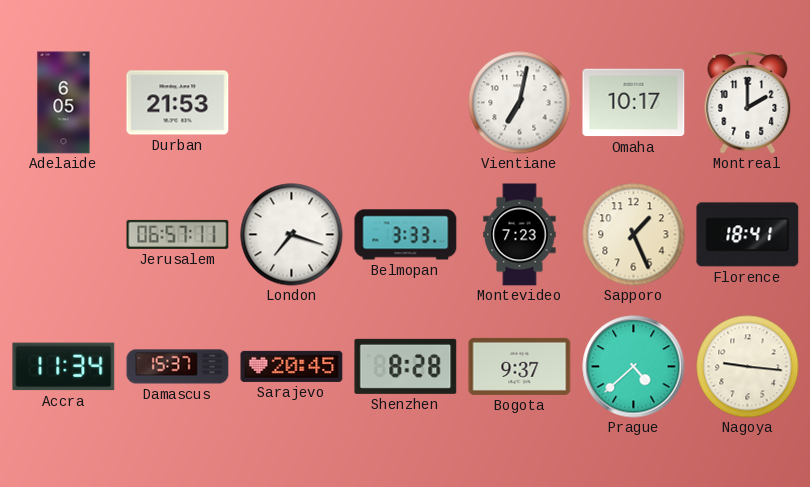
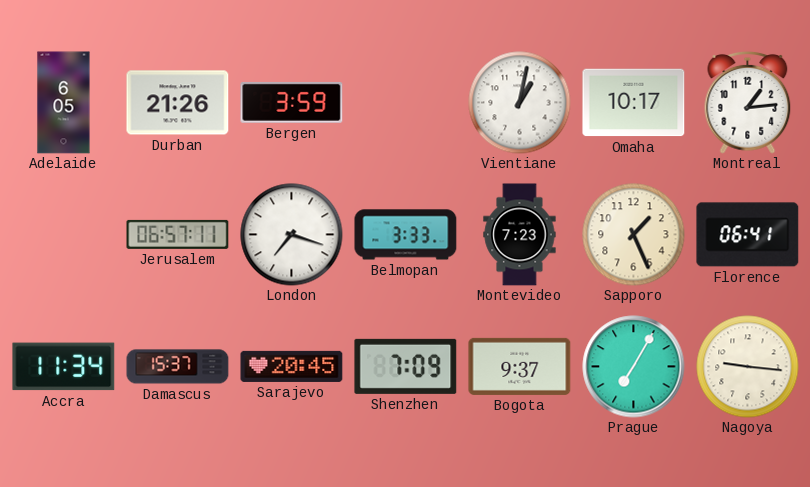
Durban: 21:53 -> 21:26 (178, 103)
Bergen: none -> 3:59 (292, 102)
Vientiane: 7:02 -> 1:02 (520, 103)
Montreal: 2:00 -> 1:14 (748, 102)
Florence: 18:41 -> 06:41 (748, 235)
Shenzhen: 8:28 -> 7:09 (406, 366)
Prague: 4:38 -> 7:05 (634, 367)
